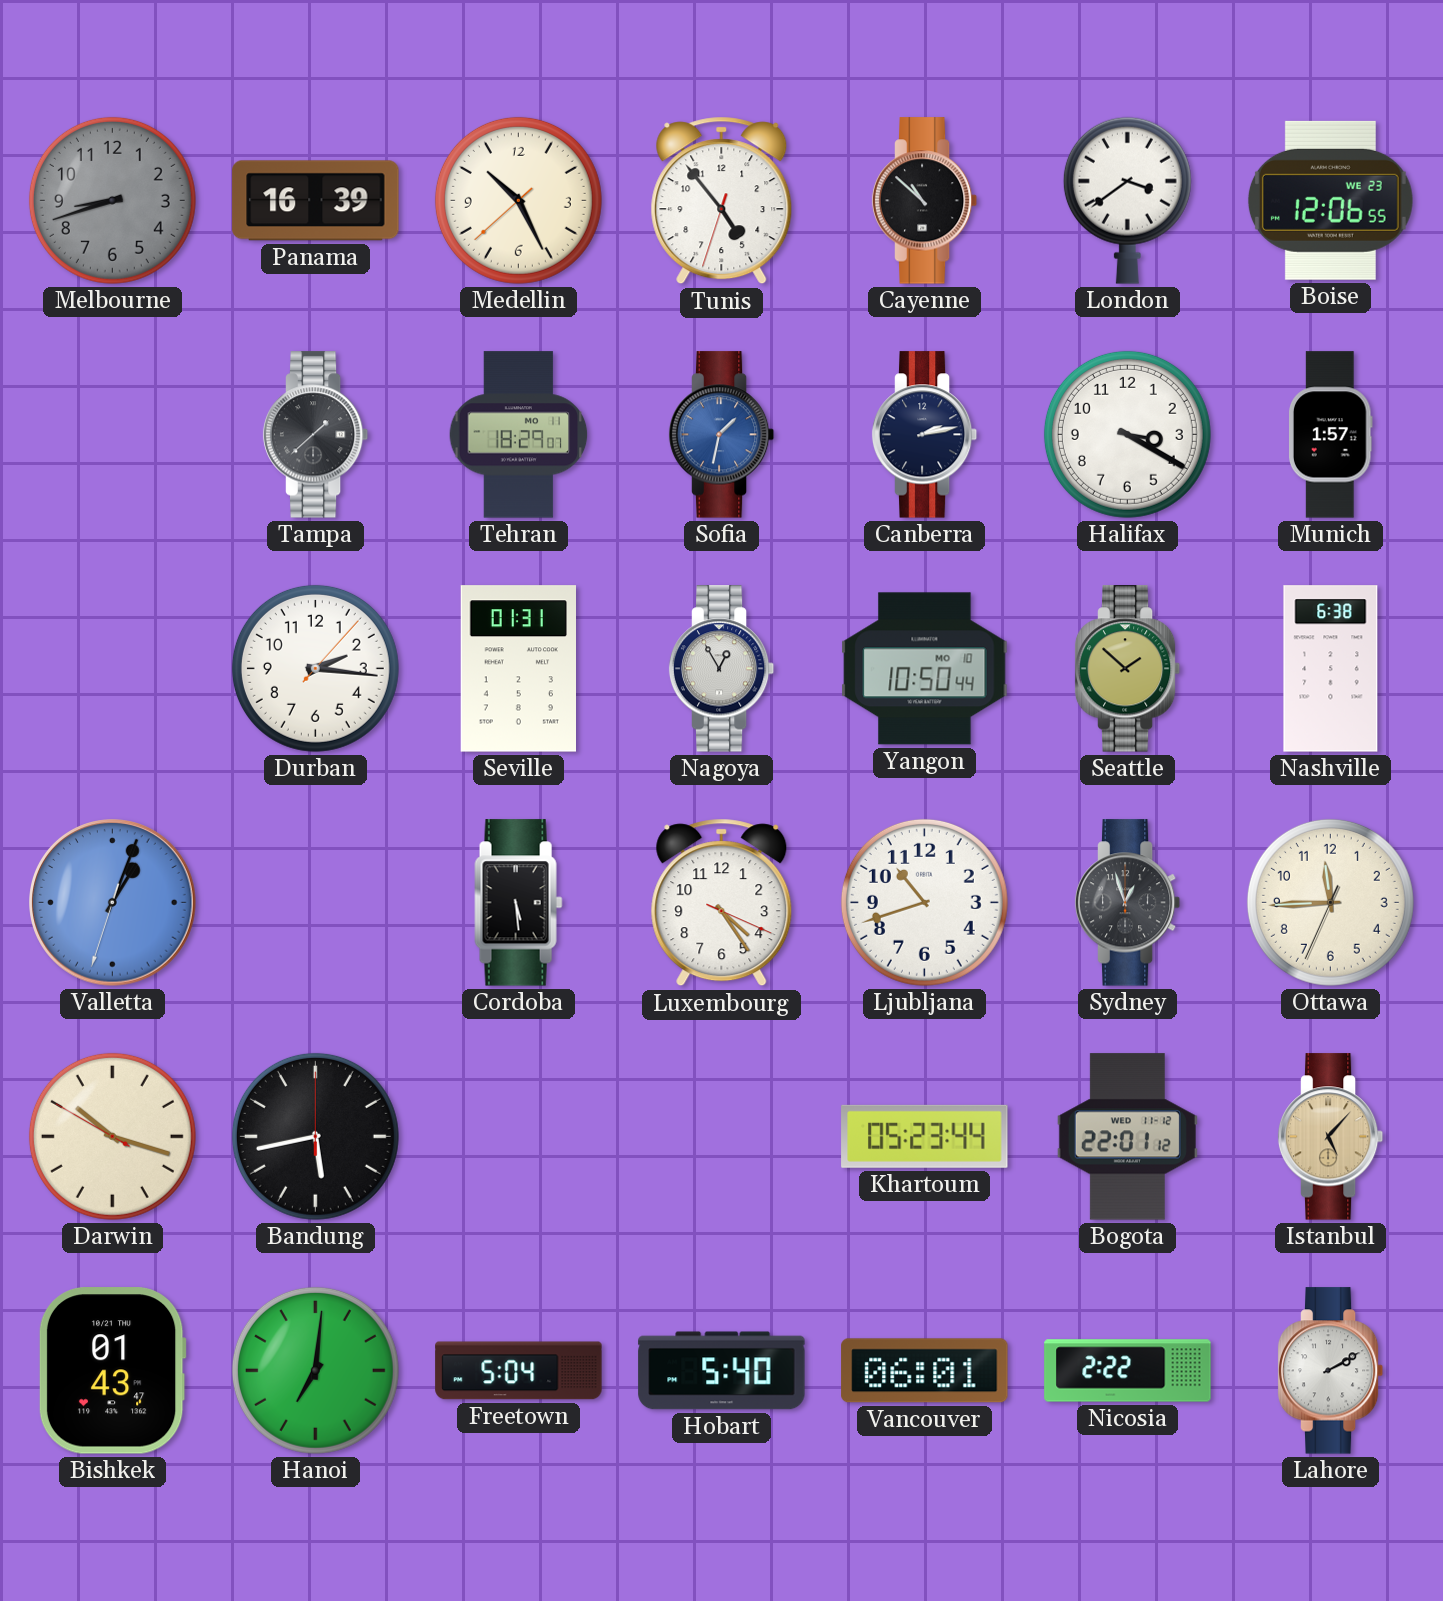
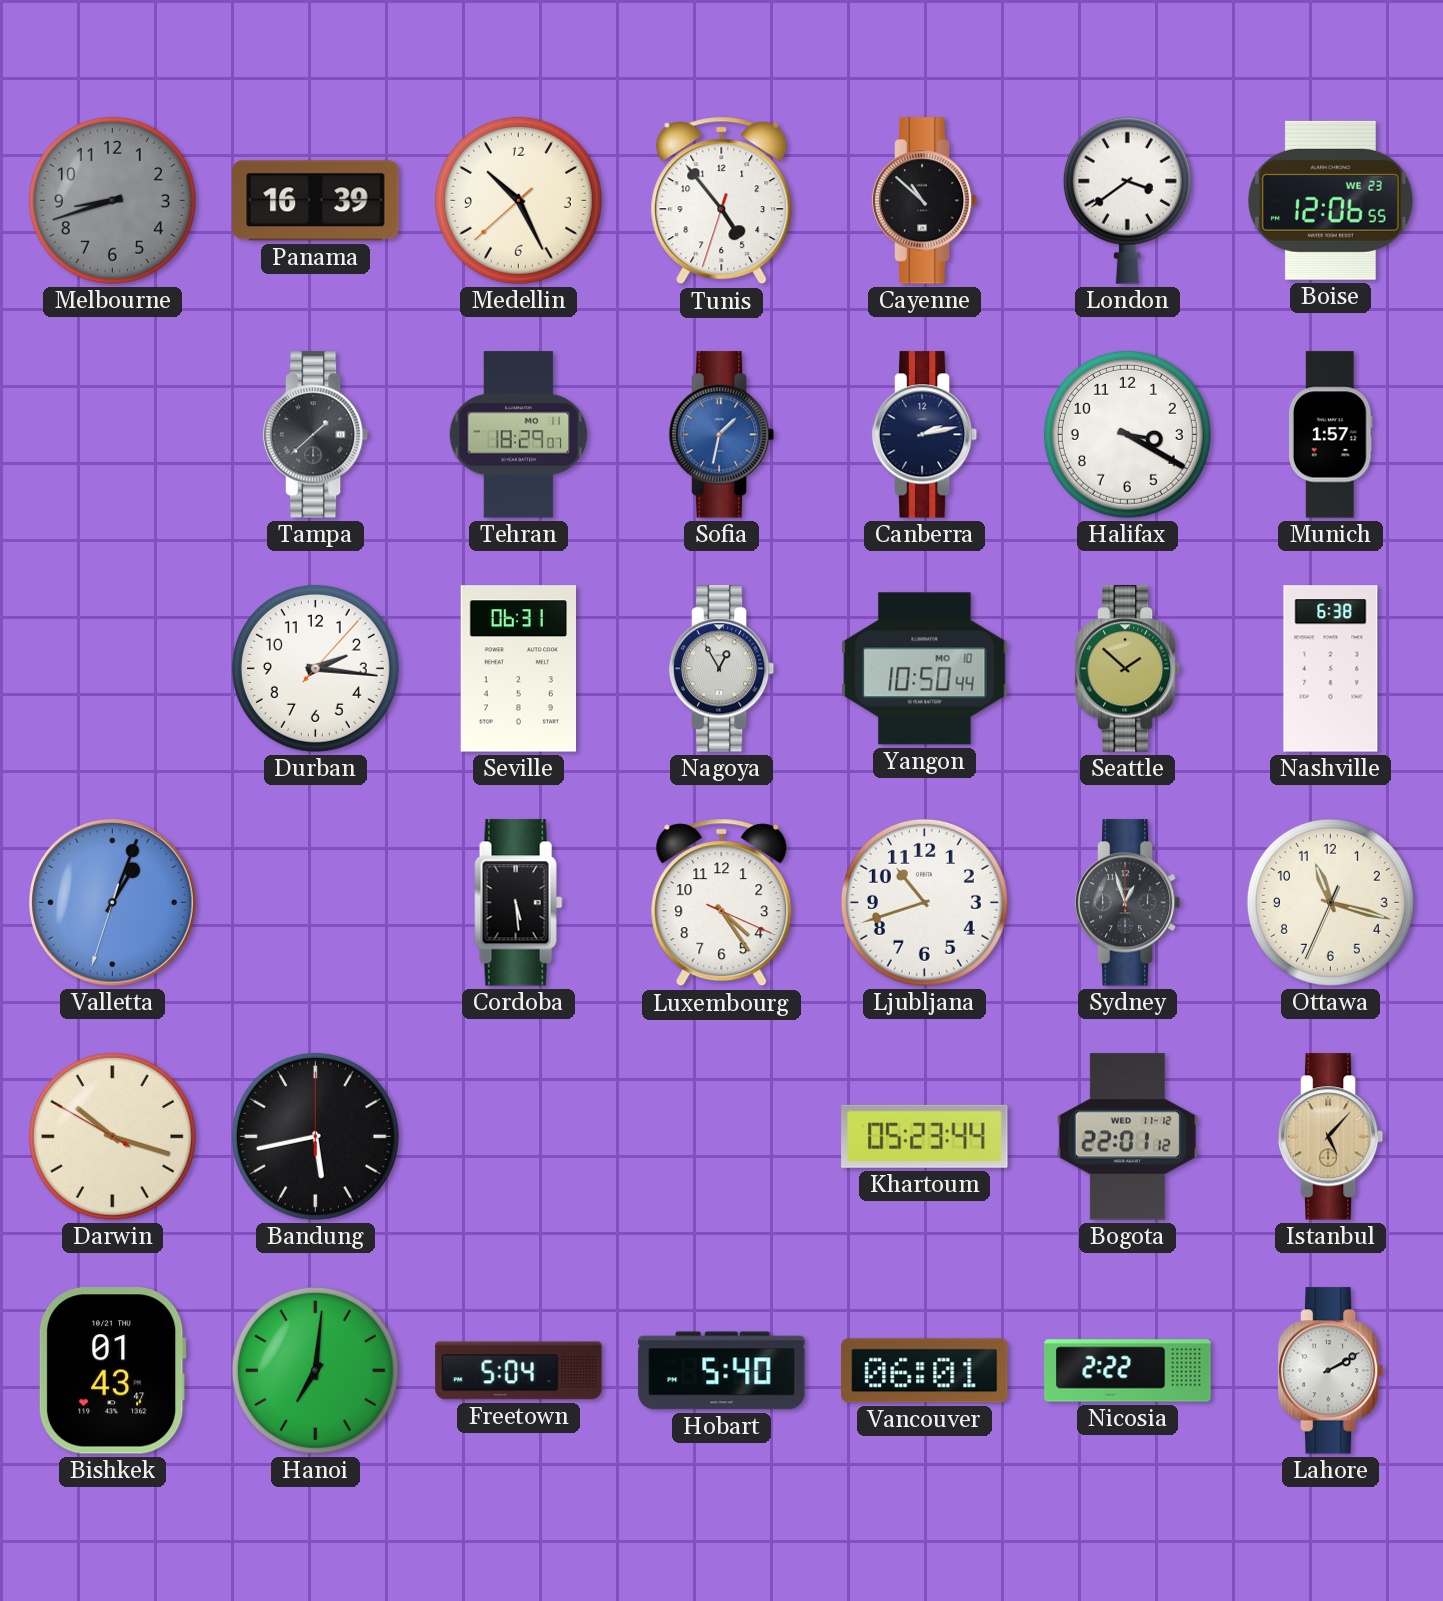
Seville: 01:31 -> 06:31 (518, 669)
Ottawa: 11:44 -> 11:17 (1330, 902)
